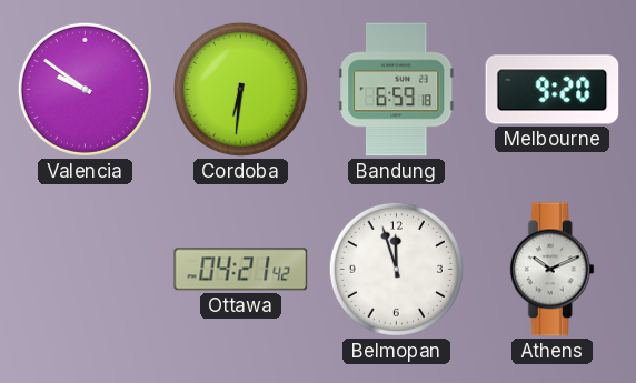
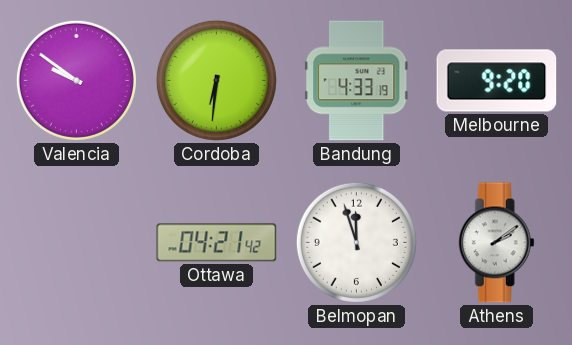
Bandung: 6:59 -> 4:33 (357, 81)
Athens: 10:11 -> 2:09 (496, 243)
